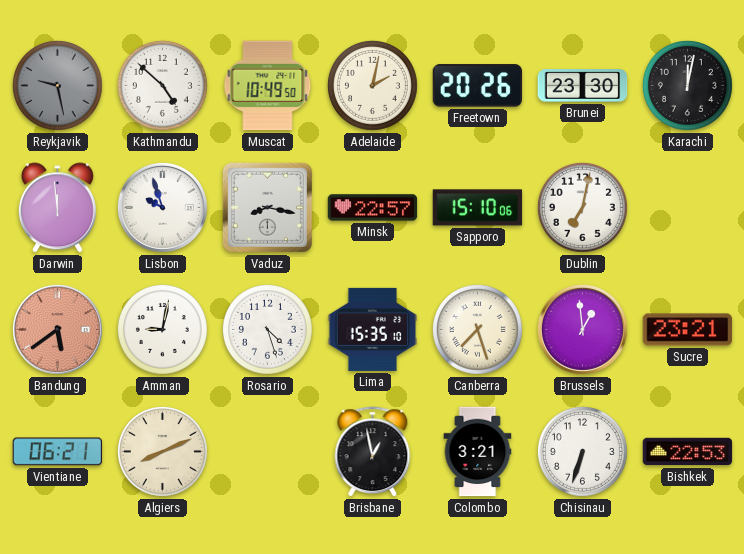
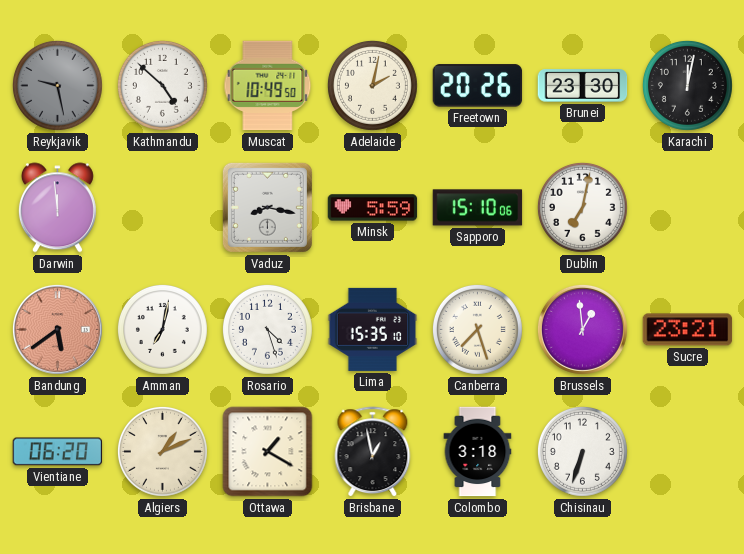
Lisbon: 9:57 -> none (162, 207)
Minsk: 22:57 -> 5:59 (373, 208)
Amman: 9:02 -> 7:02 (162, 329)
Vientiane: 06:21 -> 06:20 (58, 452)
Algiers: 8:11 -> 1:11 (162, 451)
Ottawa: none -> 1:20 (268, 452)
Colombo: 3:21 -> 3:18 (478, 452)
Bishkek: 22:53 -> none (688, 452)
